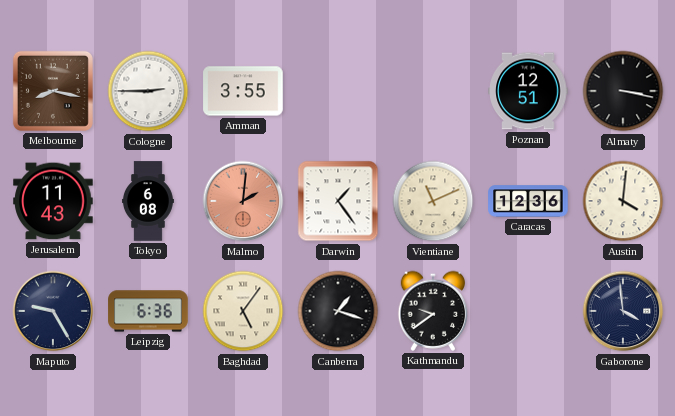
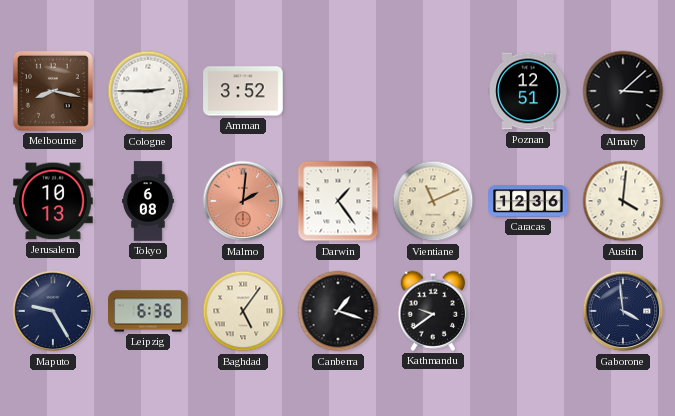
Amman: 3:55 -> 3:52 (243, 91)
Almaty: 3:17 -> 3:08 (623, 91)
Jerusalem: 11:43 -> 10:13 (53, 201)
